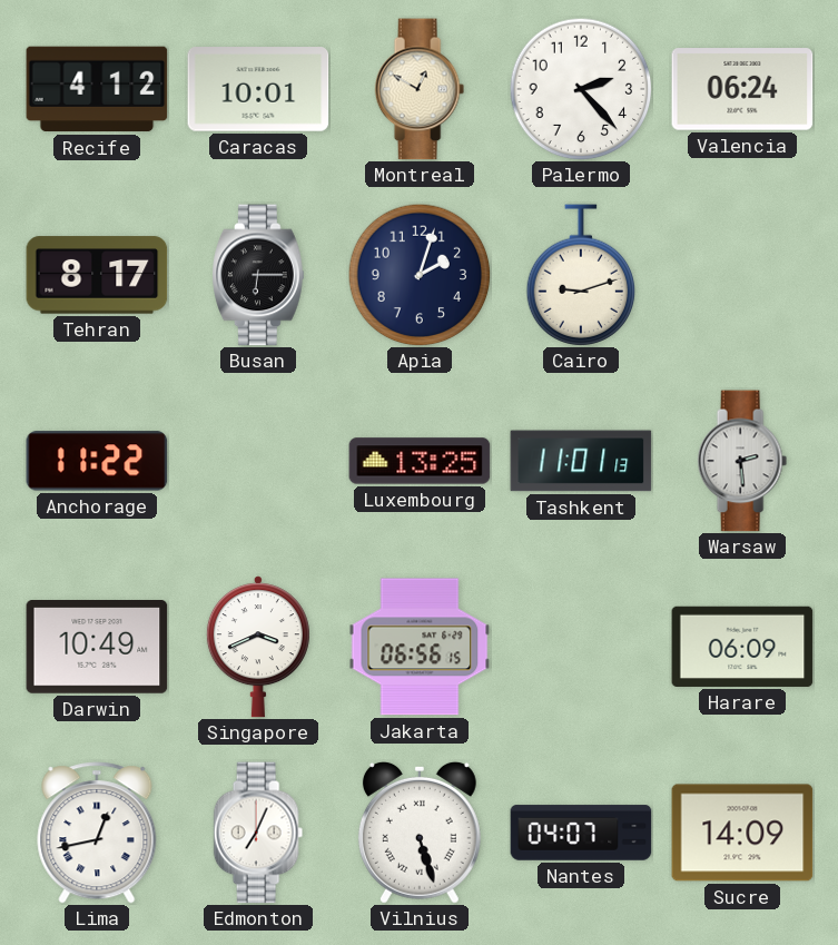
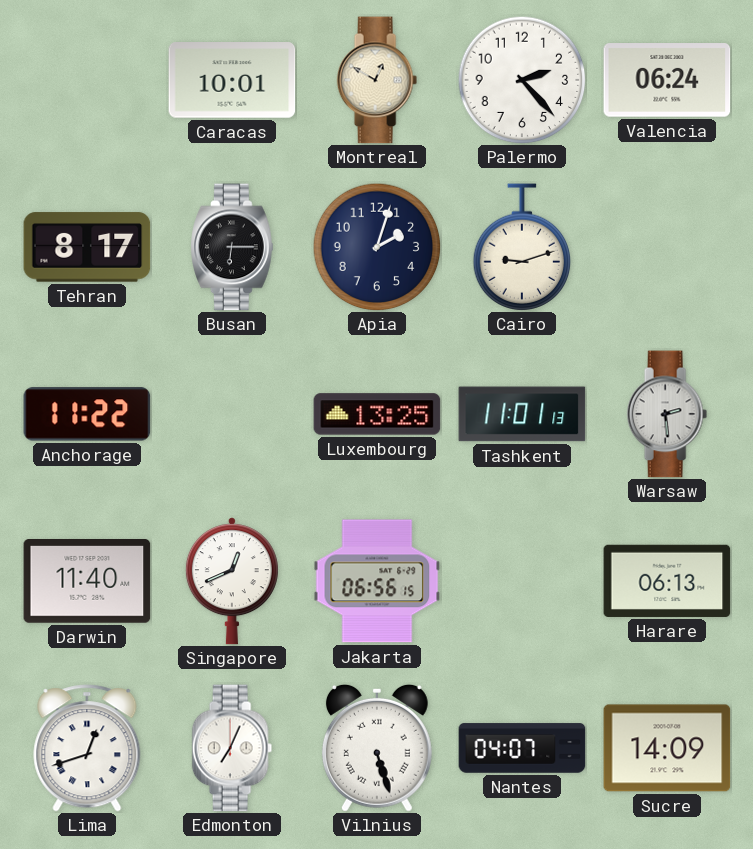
Recife: 4:12 -> none (97, 89)
Darwin: 10:49 -> 11:40 (87, 582)
Singapore: 3:41 -> 12:41 (232, 581)
Harare: 06:09 -> 06:13 (667, 581)
Lima: 12:43 -> 12:42 (87, 748)
